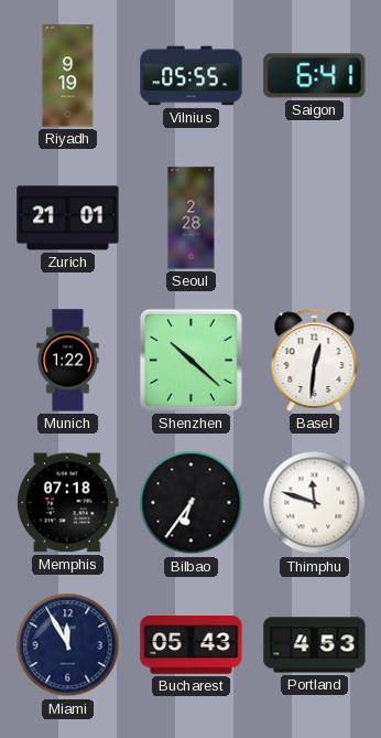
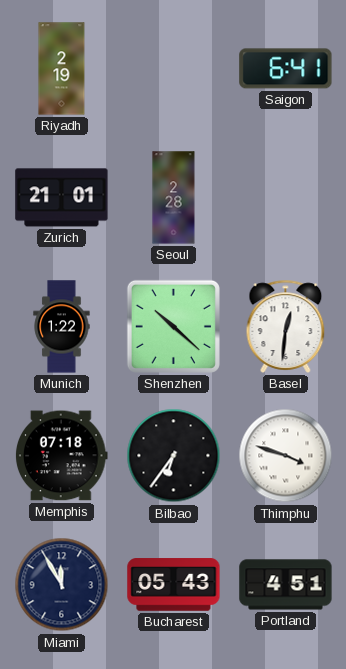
Riyadh: 9:19 -> 2:19 (62, 69)
Vilnius: 05:55 -> none (192, 76)
Thimphu: 11:48 -> 3:48 (286, 456)
Portland: 4:53 -> 4:51 (286, 585)
